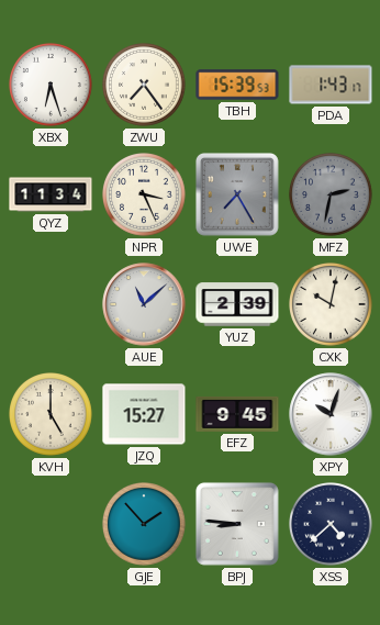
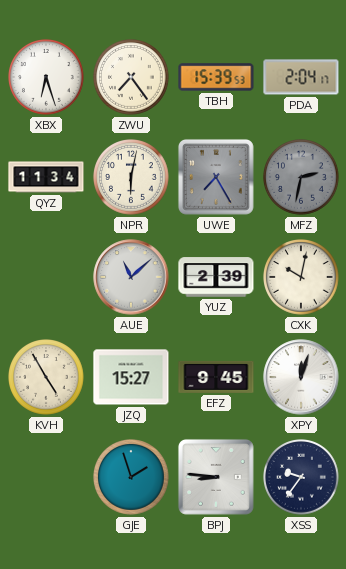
PDA: 1:43 -> 2:04 (301, 77)
NPR: 3:26 -> 6:02 (132, 178)
KVH: 5:00 -> 4:55 (47, 378)
XPY: 10:03 -> 12:03 (301, 377)
GJE: 1:53 -> 1:57 (132, 478)
XSS: 4:38 -> 9:36 (302, 478)
